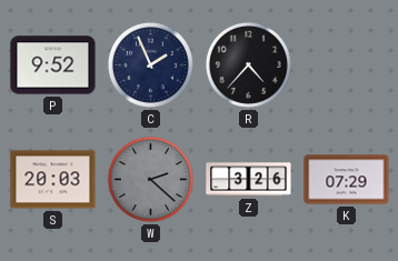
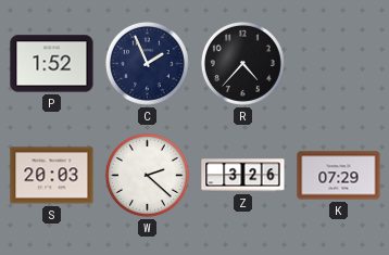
P: 9:52 -> 1:52 (52, 64)
W dial: grey -> white (147, 175)
